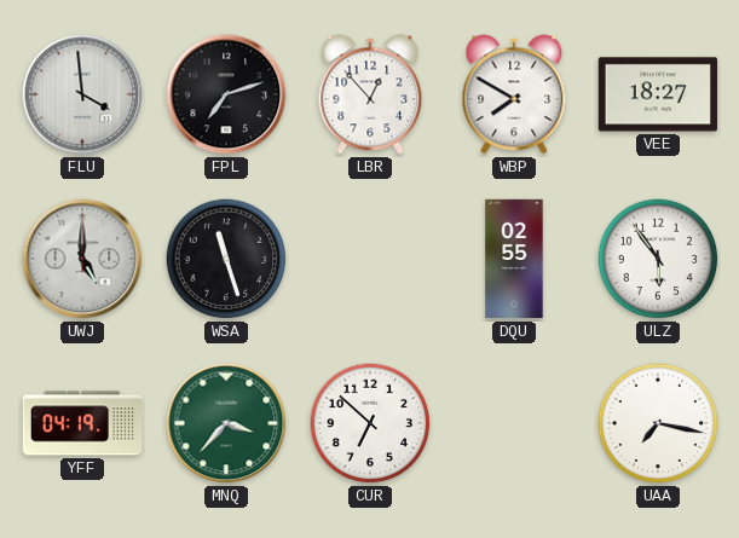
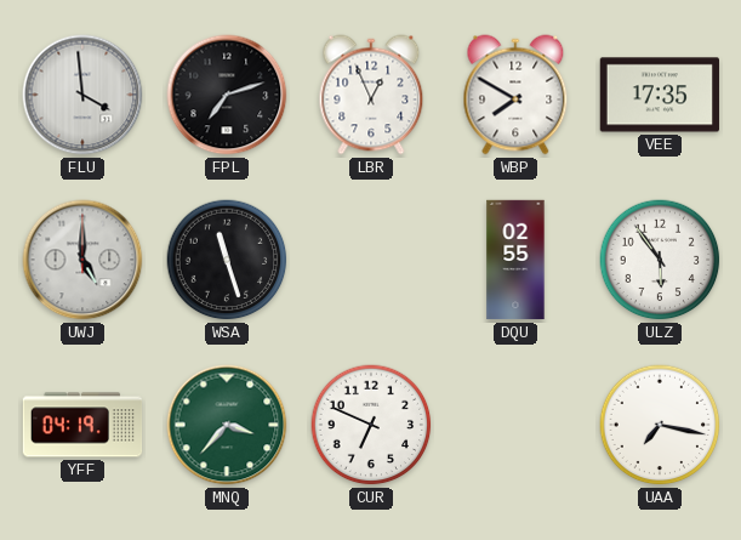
LBR: 12:53 -> 12:56 (371, 95)
VEE: 18:27 -> 17:35 (659, 95)
CUR: 6:52 -> 6:49 (371, 425)
